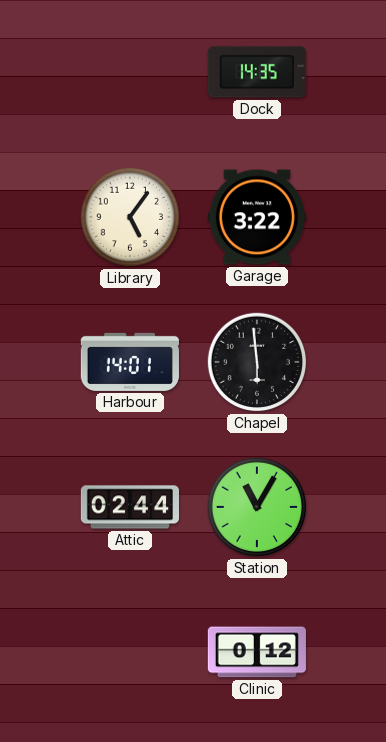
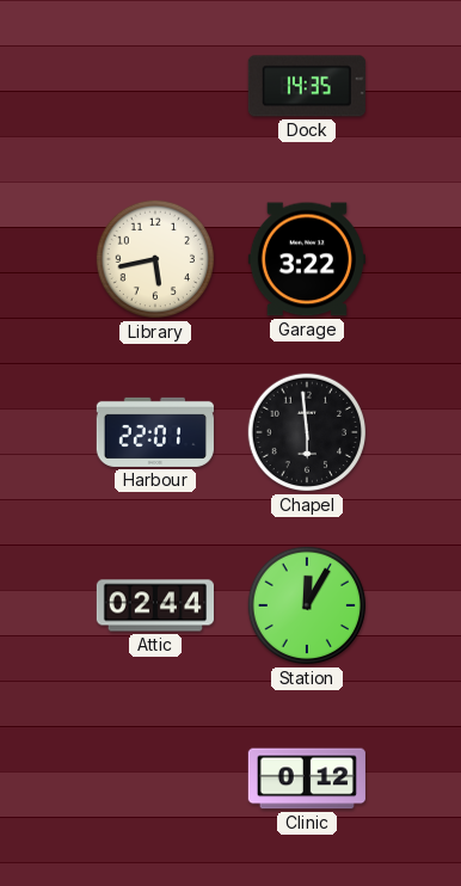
Library: 5:06 -> 5:43 (155, 259)
Harbour: 14:01 -> 22:01 (155, 432)
Station: 11:05 -> 12:05 (307, 605)
